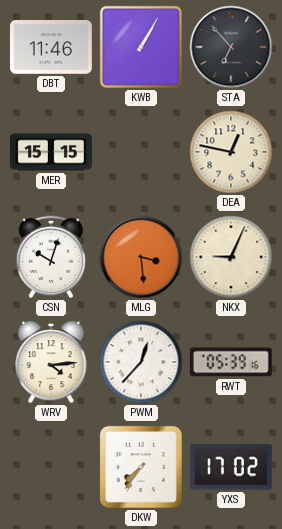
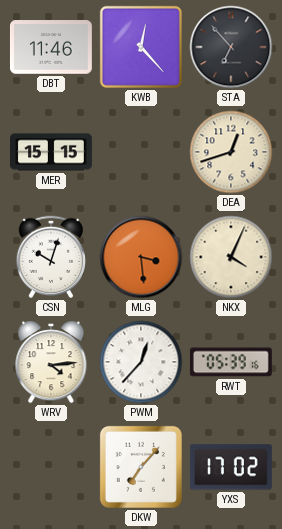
KWB: 1:05 -> 12:23 (141, 47)
DEA: 12:47 -> 12:42 (231, 152)
NKX: 9:04 -> 4:04 (231, 257)
DKW: 7:36 -> 7:07 (141, 467)
